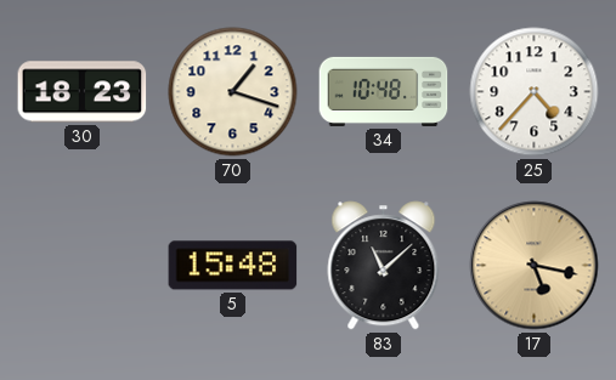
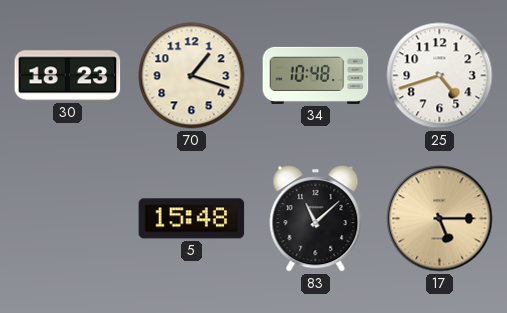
25: 4:37 -> 4:42 (440, 76)
17: 5:17 -> 5:15 (440, 219)
